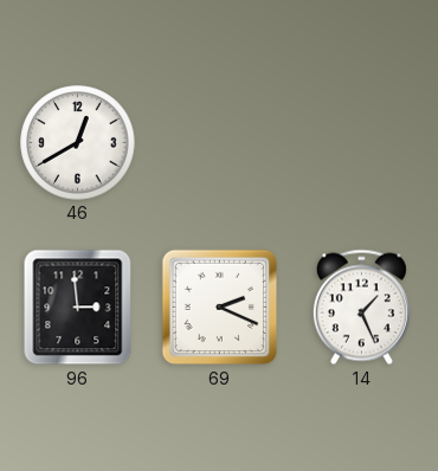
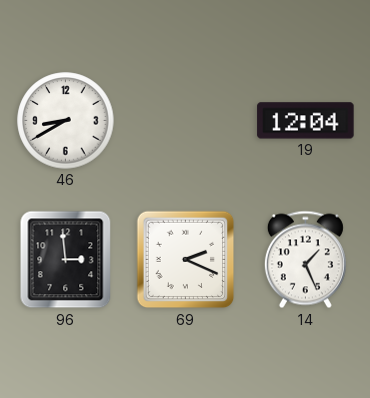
46: 12:40 -> 8:40 (66, 121)
19: none -> 12:04 (306, 121)
